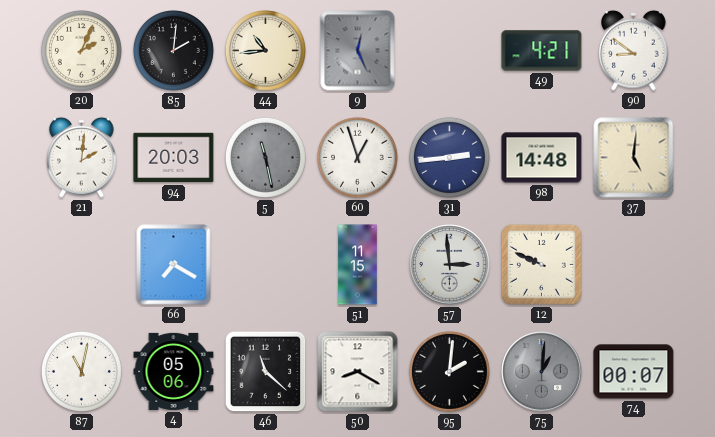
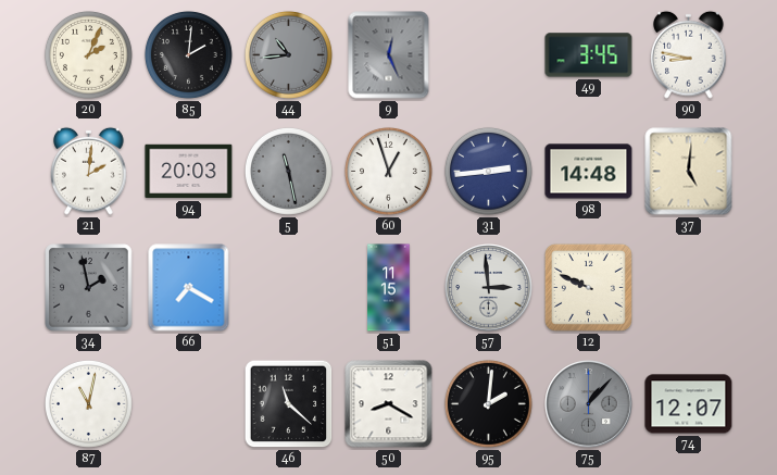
44 dial: cream -> grey (288, 54)
49: 4:21 -> 3:45 (589, 55)
90: 8:51 -> 8:47 (689, 54)
34: none -> 1:58 (89, 288)
4: 05:06 -> none (174, 371)
75: 1:01 -> 1:07 (589, 404)
74: 00:07 -> 12:07 (689, 404)
